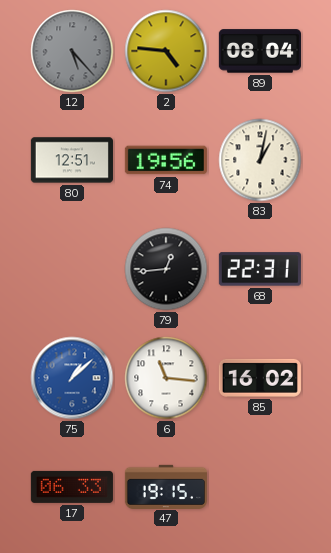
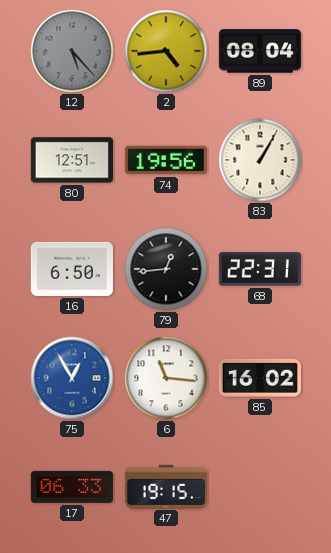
2: 4:46 -> 4:44 (166, 51)
83: 1:02 -> 1:05 (260, 160)
16: none -> 6:50 (72, 269)
75: 1:08 -> 12:55 (72, 378)
